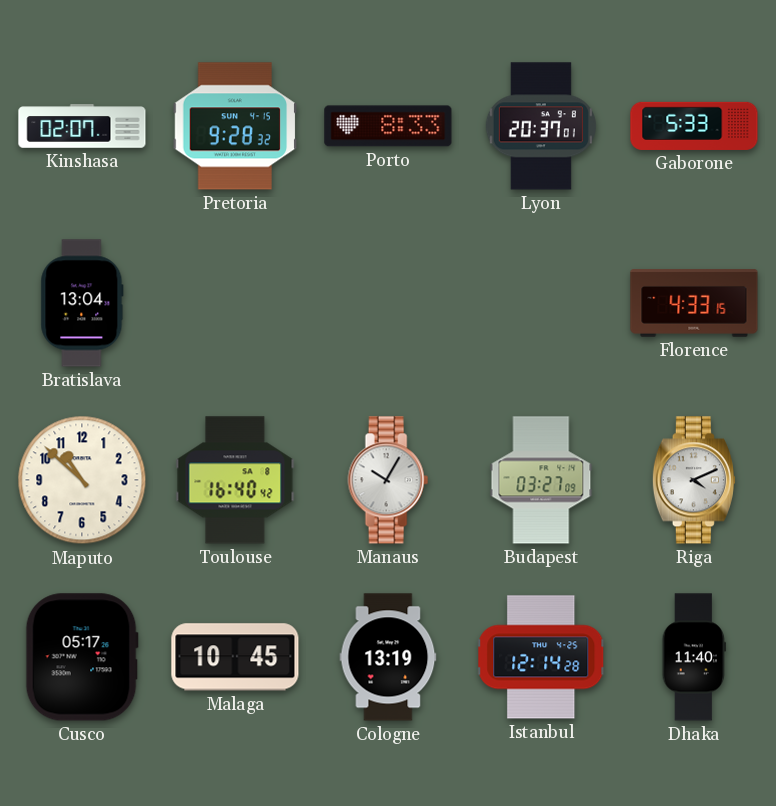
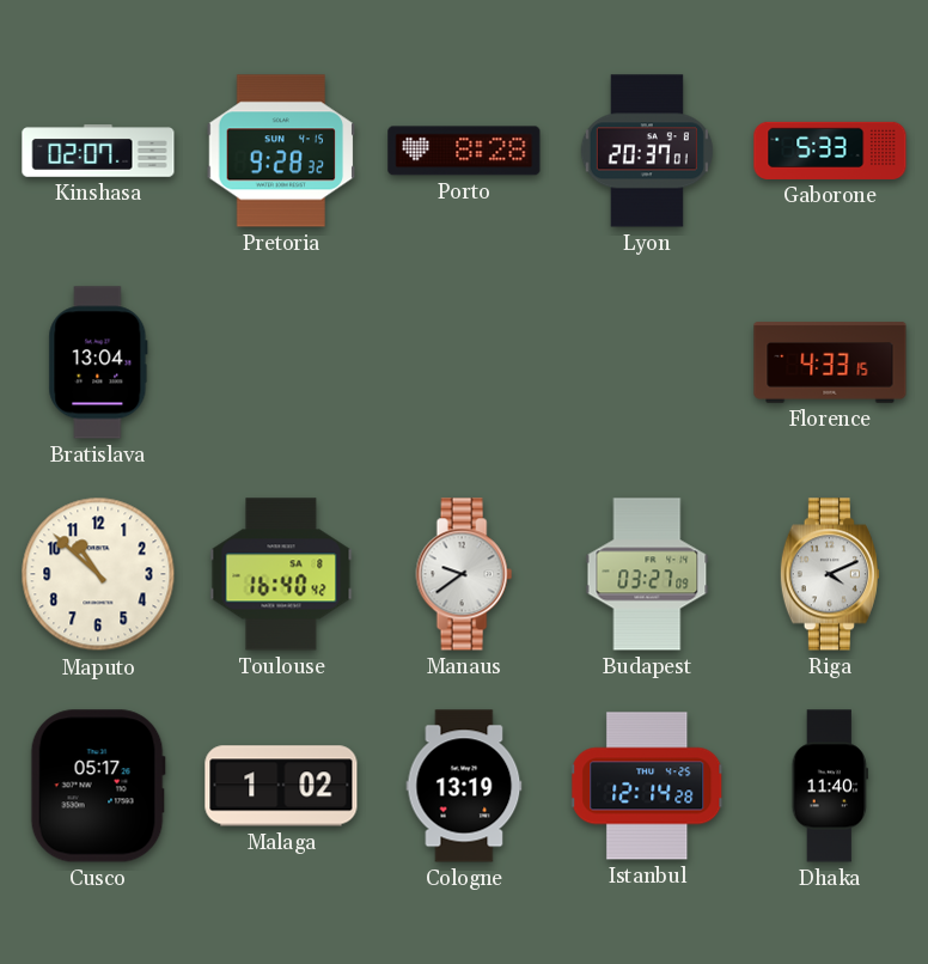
Porto: 8:33 -> 8:28 (464, 151)
Manaus: 10:05 -> 9:39 (464, 574)
Malaga: 10:45 -> 1:02 (281, 786)
